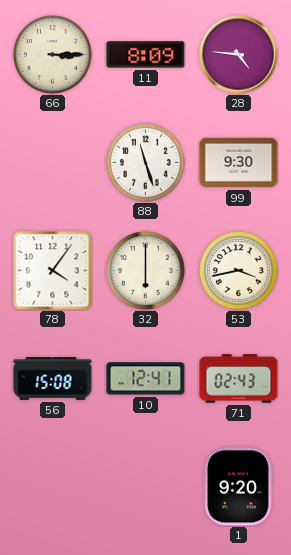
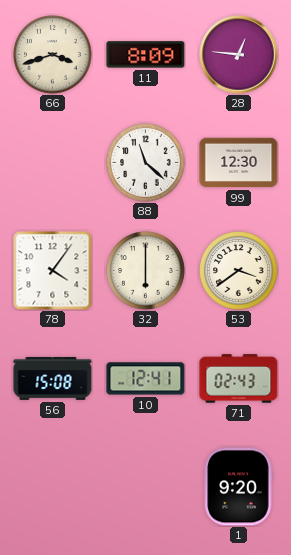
66: 3:15 -> 3:42 (53, 55)
28: 4:46 -> 12:46 (239, 55)
88: 11:27 -> 11:22 (146, 163)
99: 9:30 -> 12:30 (239, 163)
53: 3:43 -> 3:39 (239, 271)
